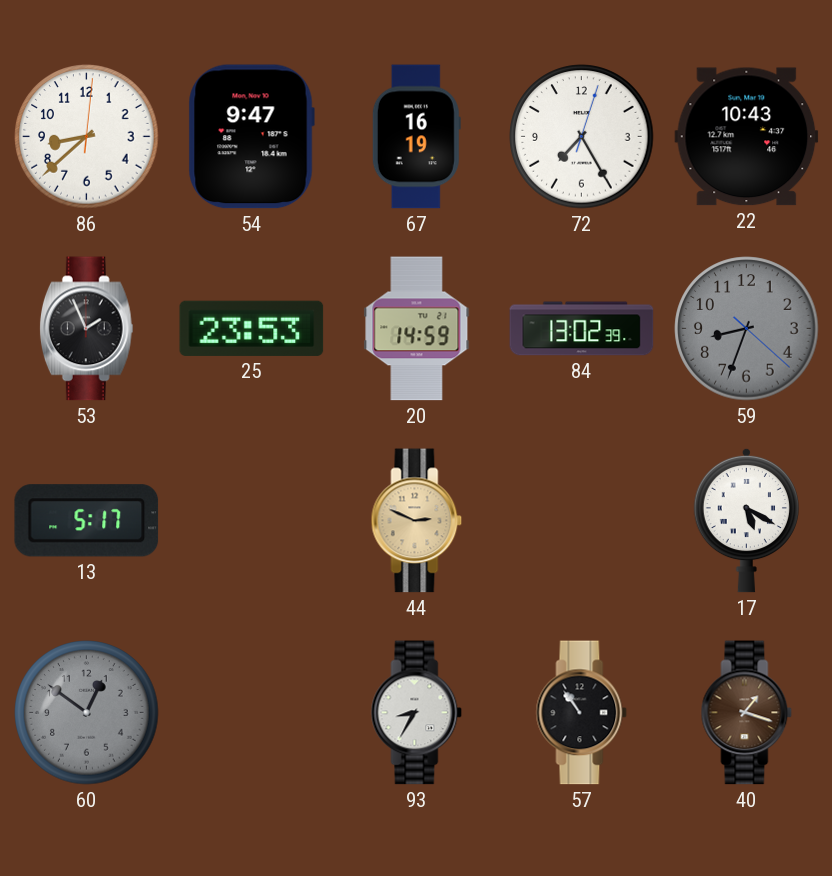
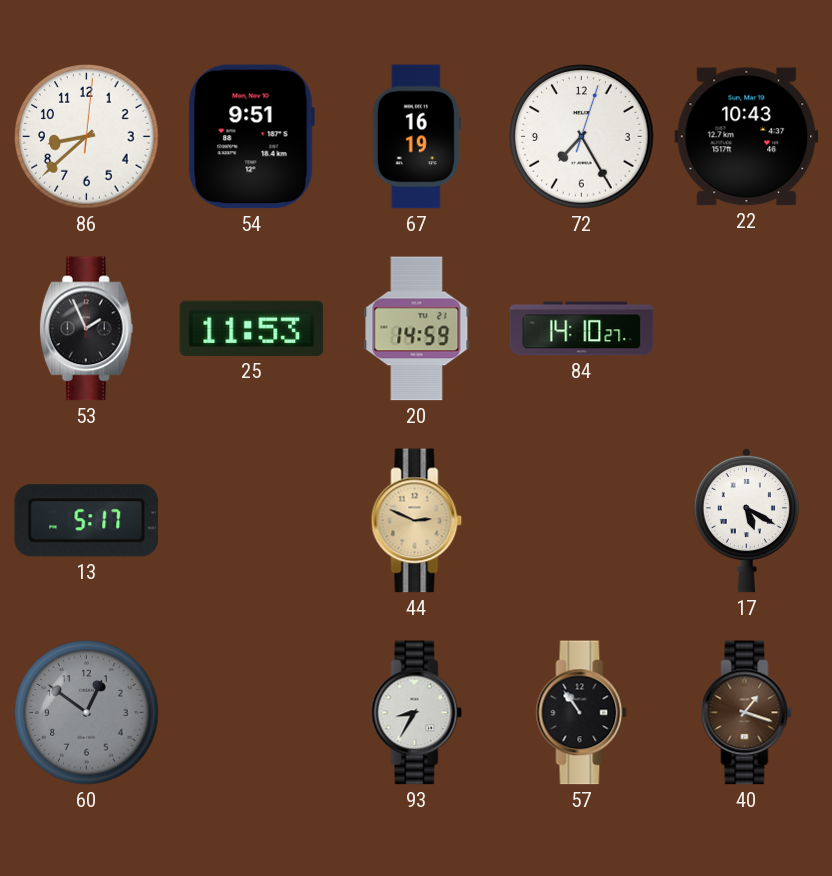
54: 9:47 -> 9:51 (251, 137)
25: 23:53 -> 11:53 (252, 328)
84: 13:02 -> 14:10 (582, 329)
59: 8:33 -> none (747, 329)
